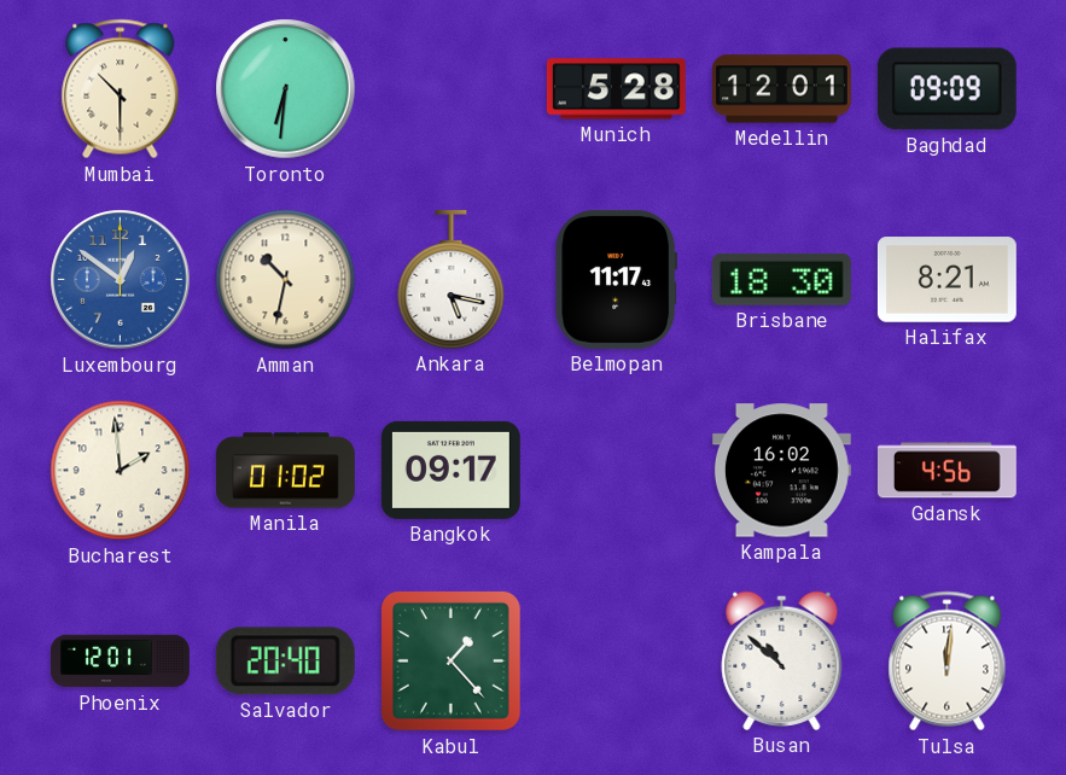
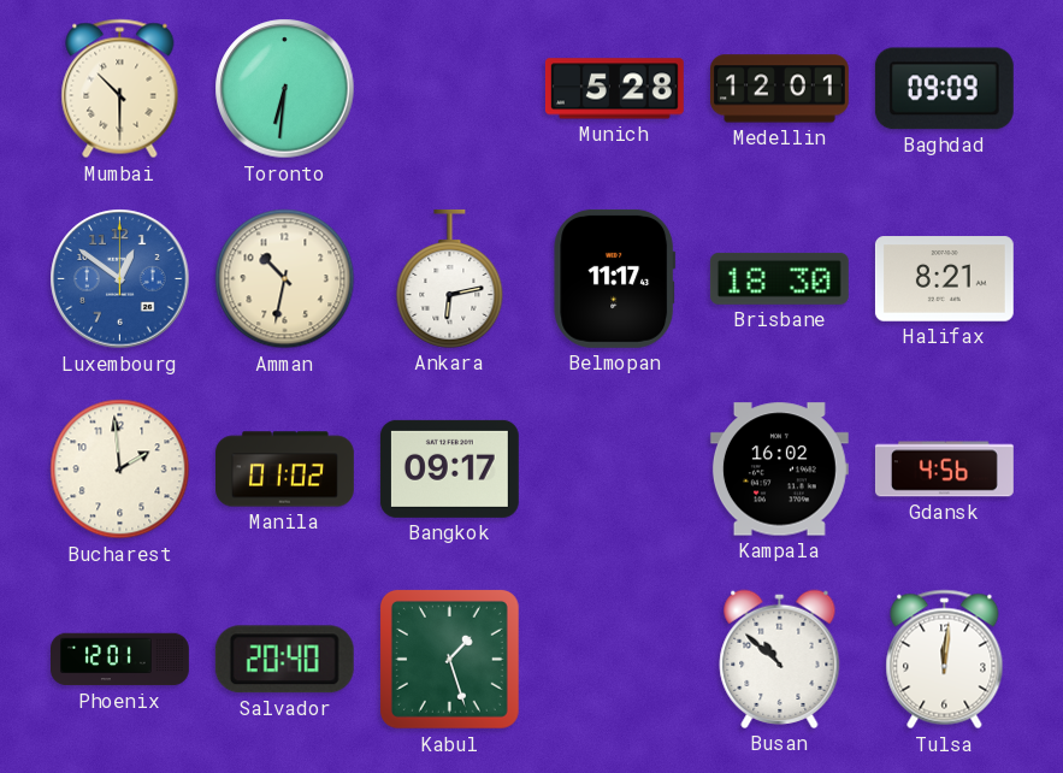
Ankara: 5:17 -> 6:13 (450, 278)
Kabul: 1:23 -> 1:27 (449, 659)
